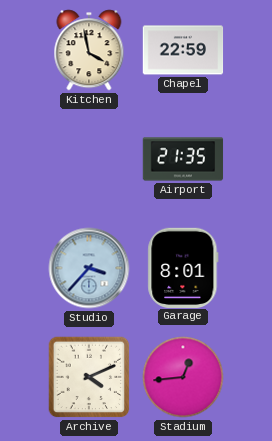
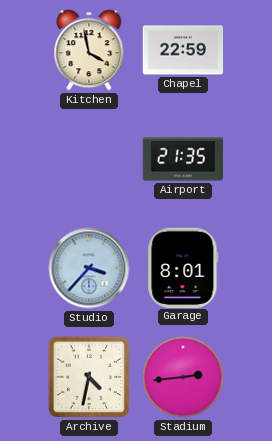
Archive: 4:11 -> 4:32 (89, 377)
Stadium: 12:44 -> 2:44 (183, 377)
